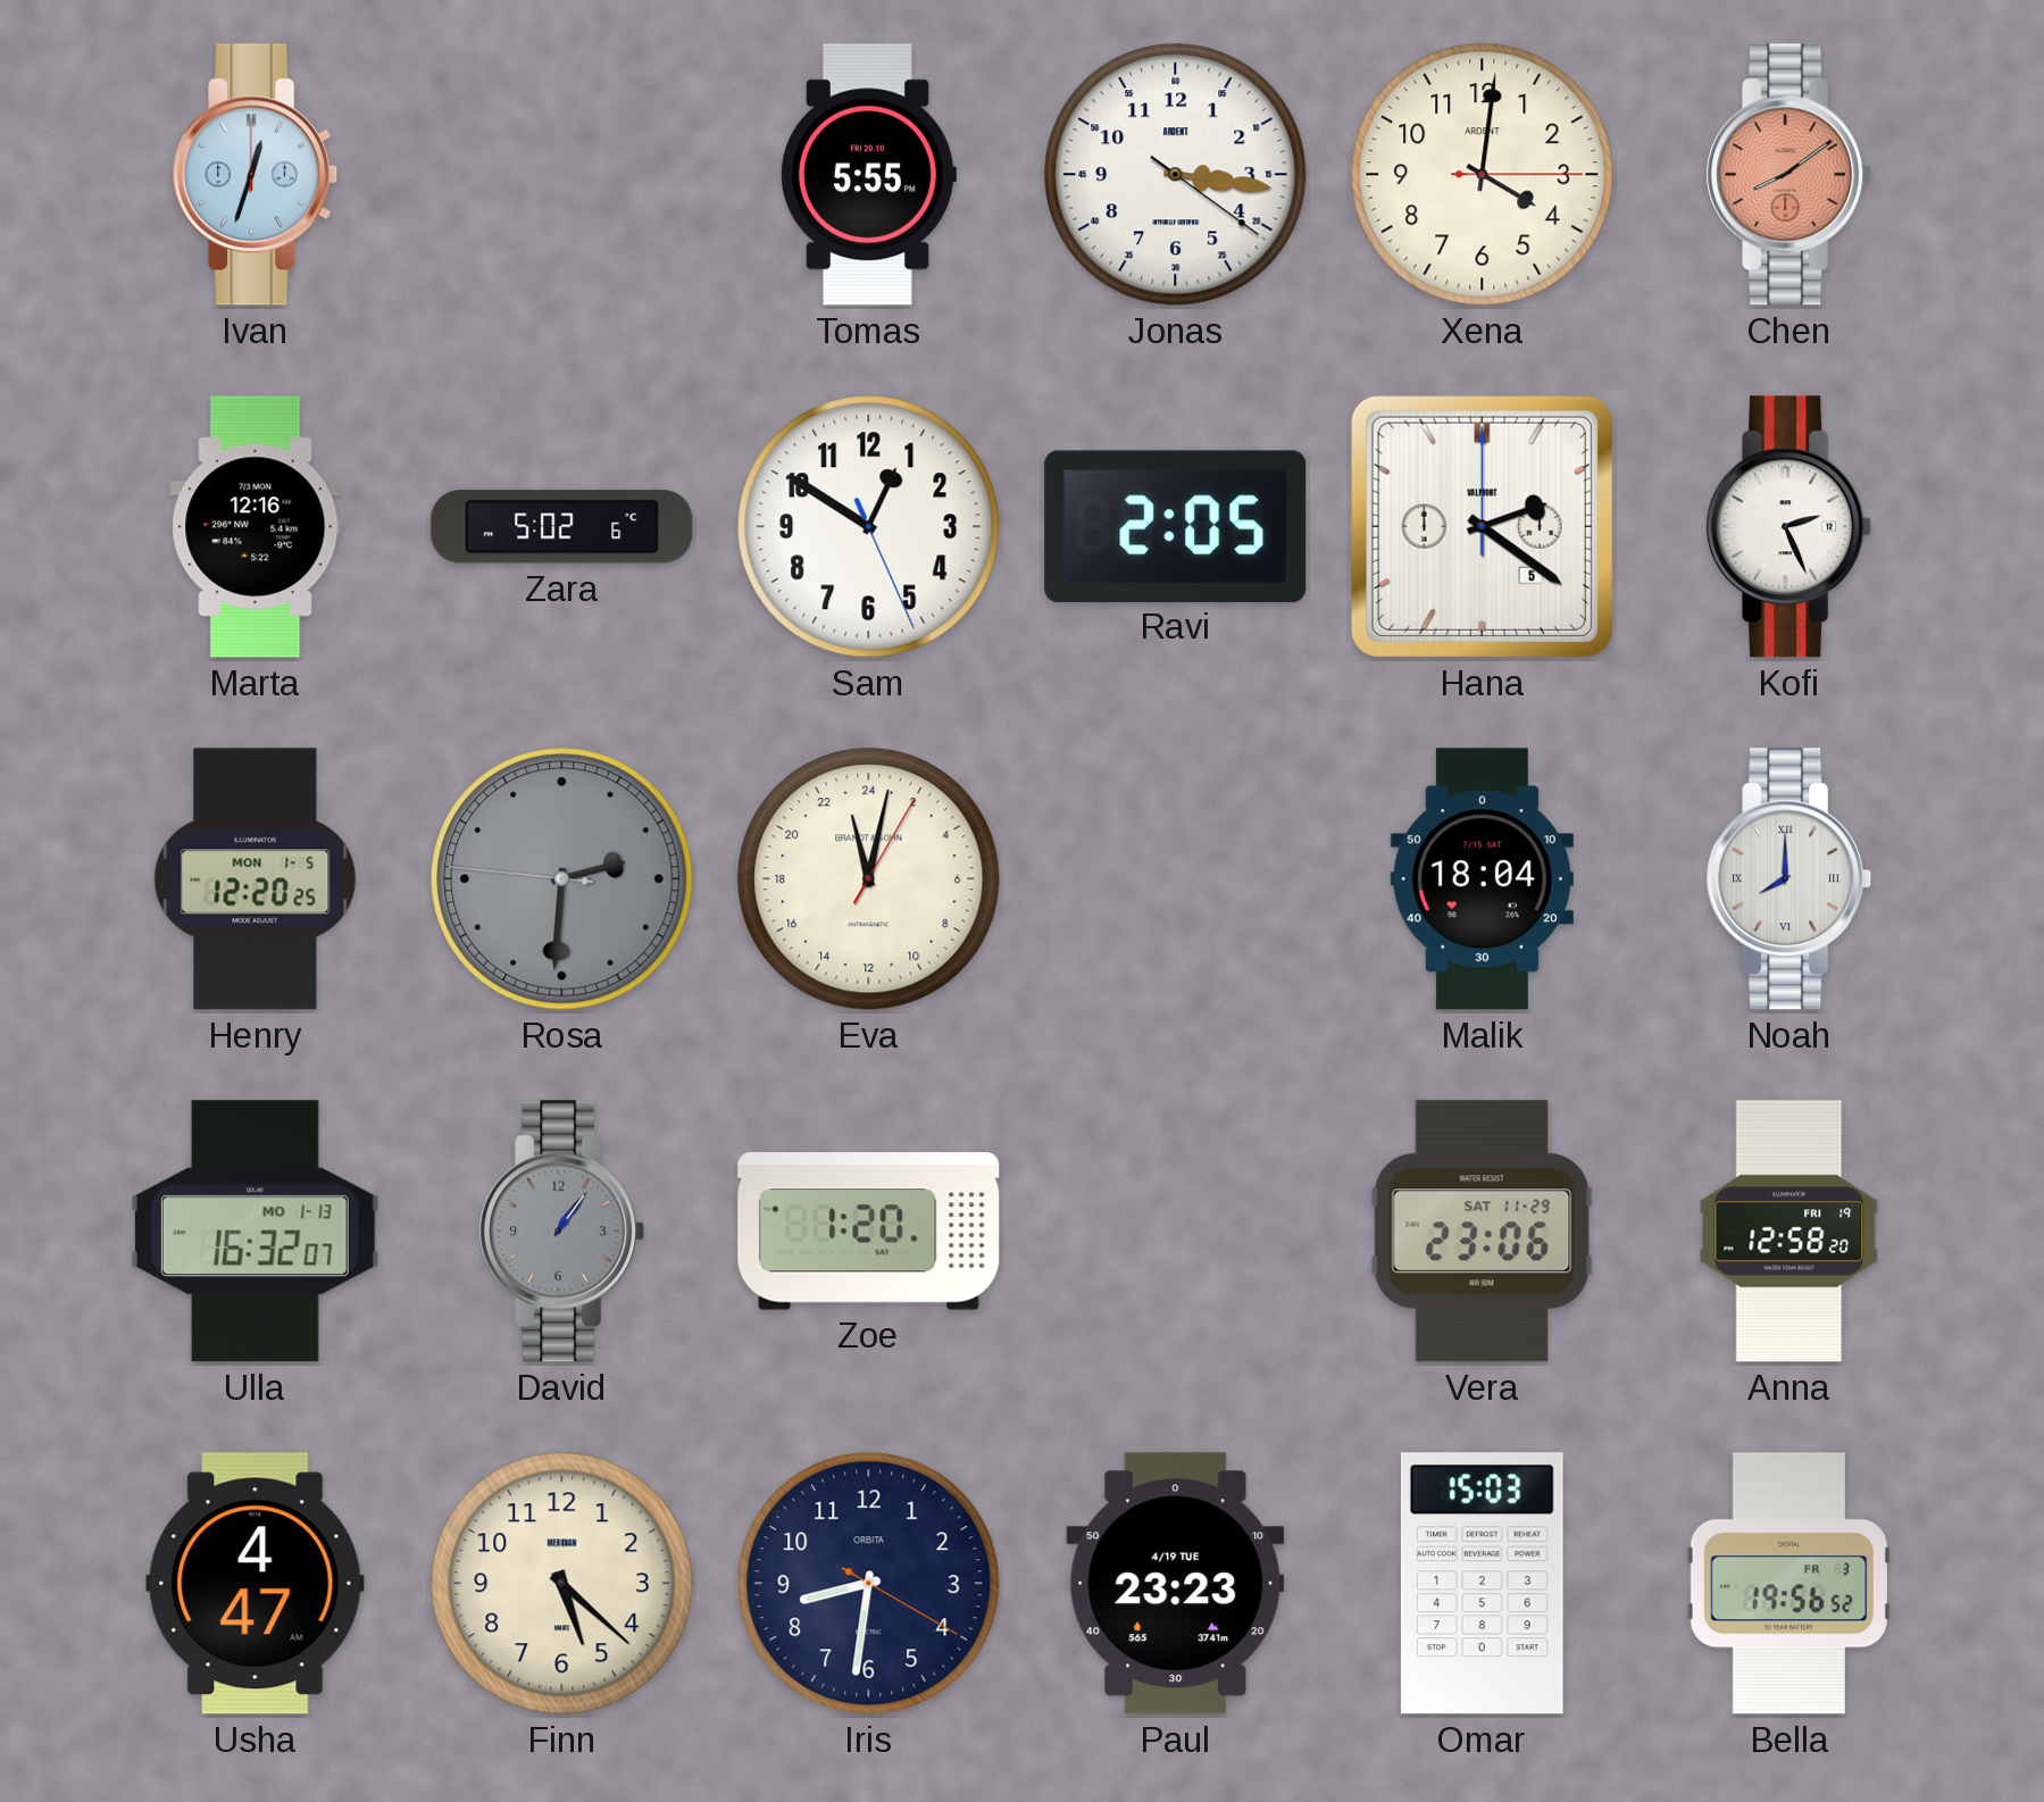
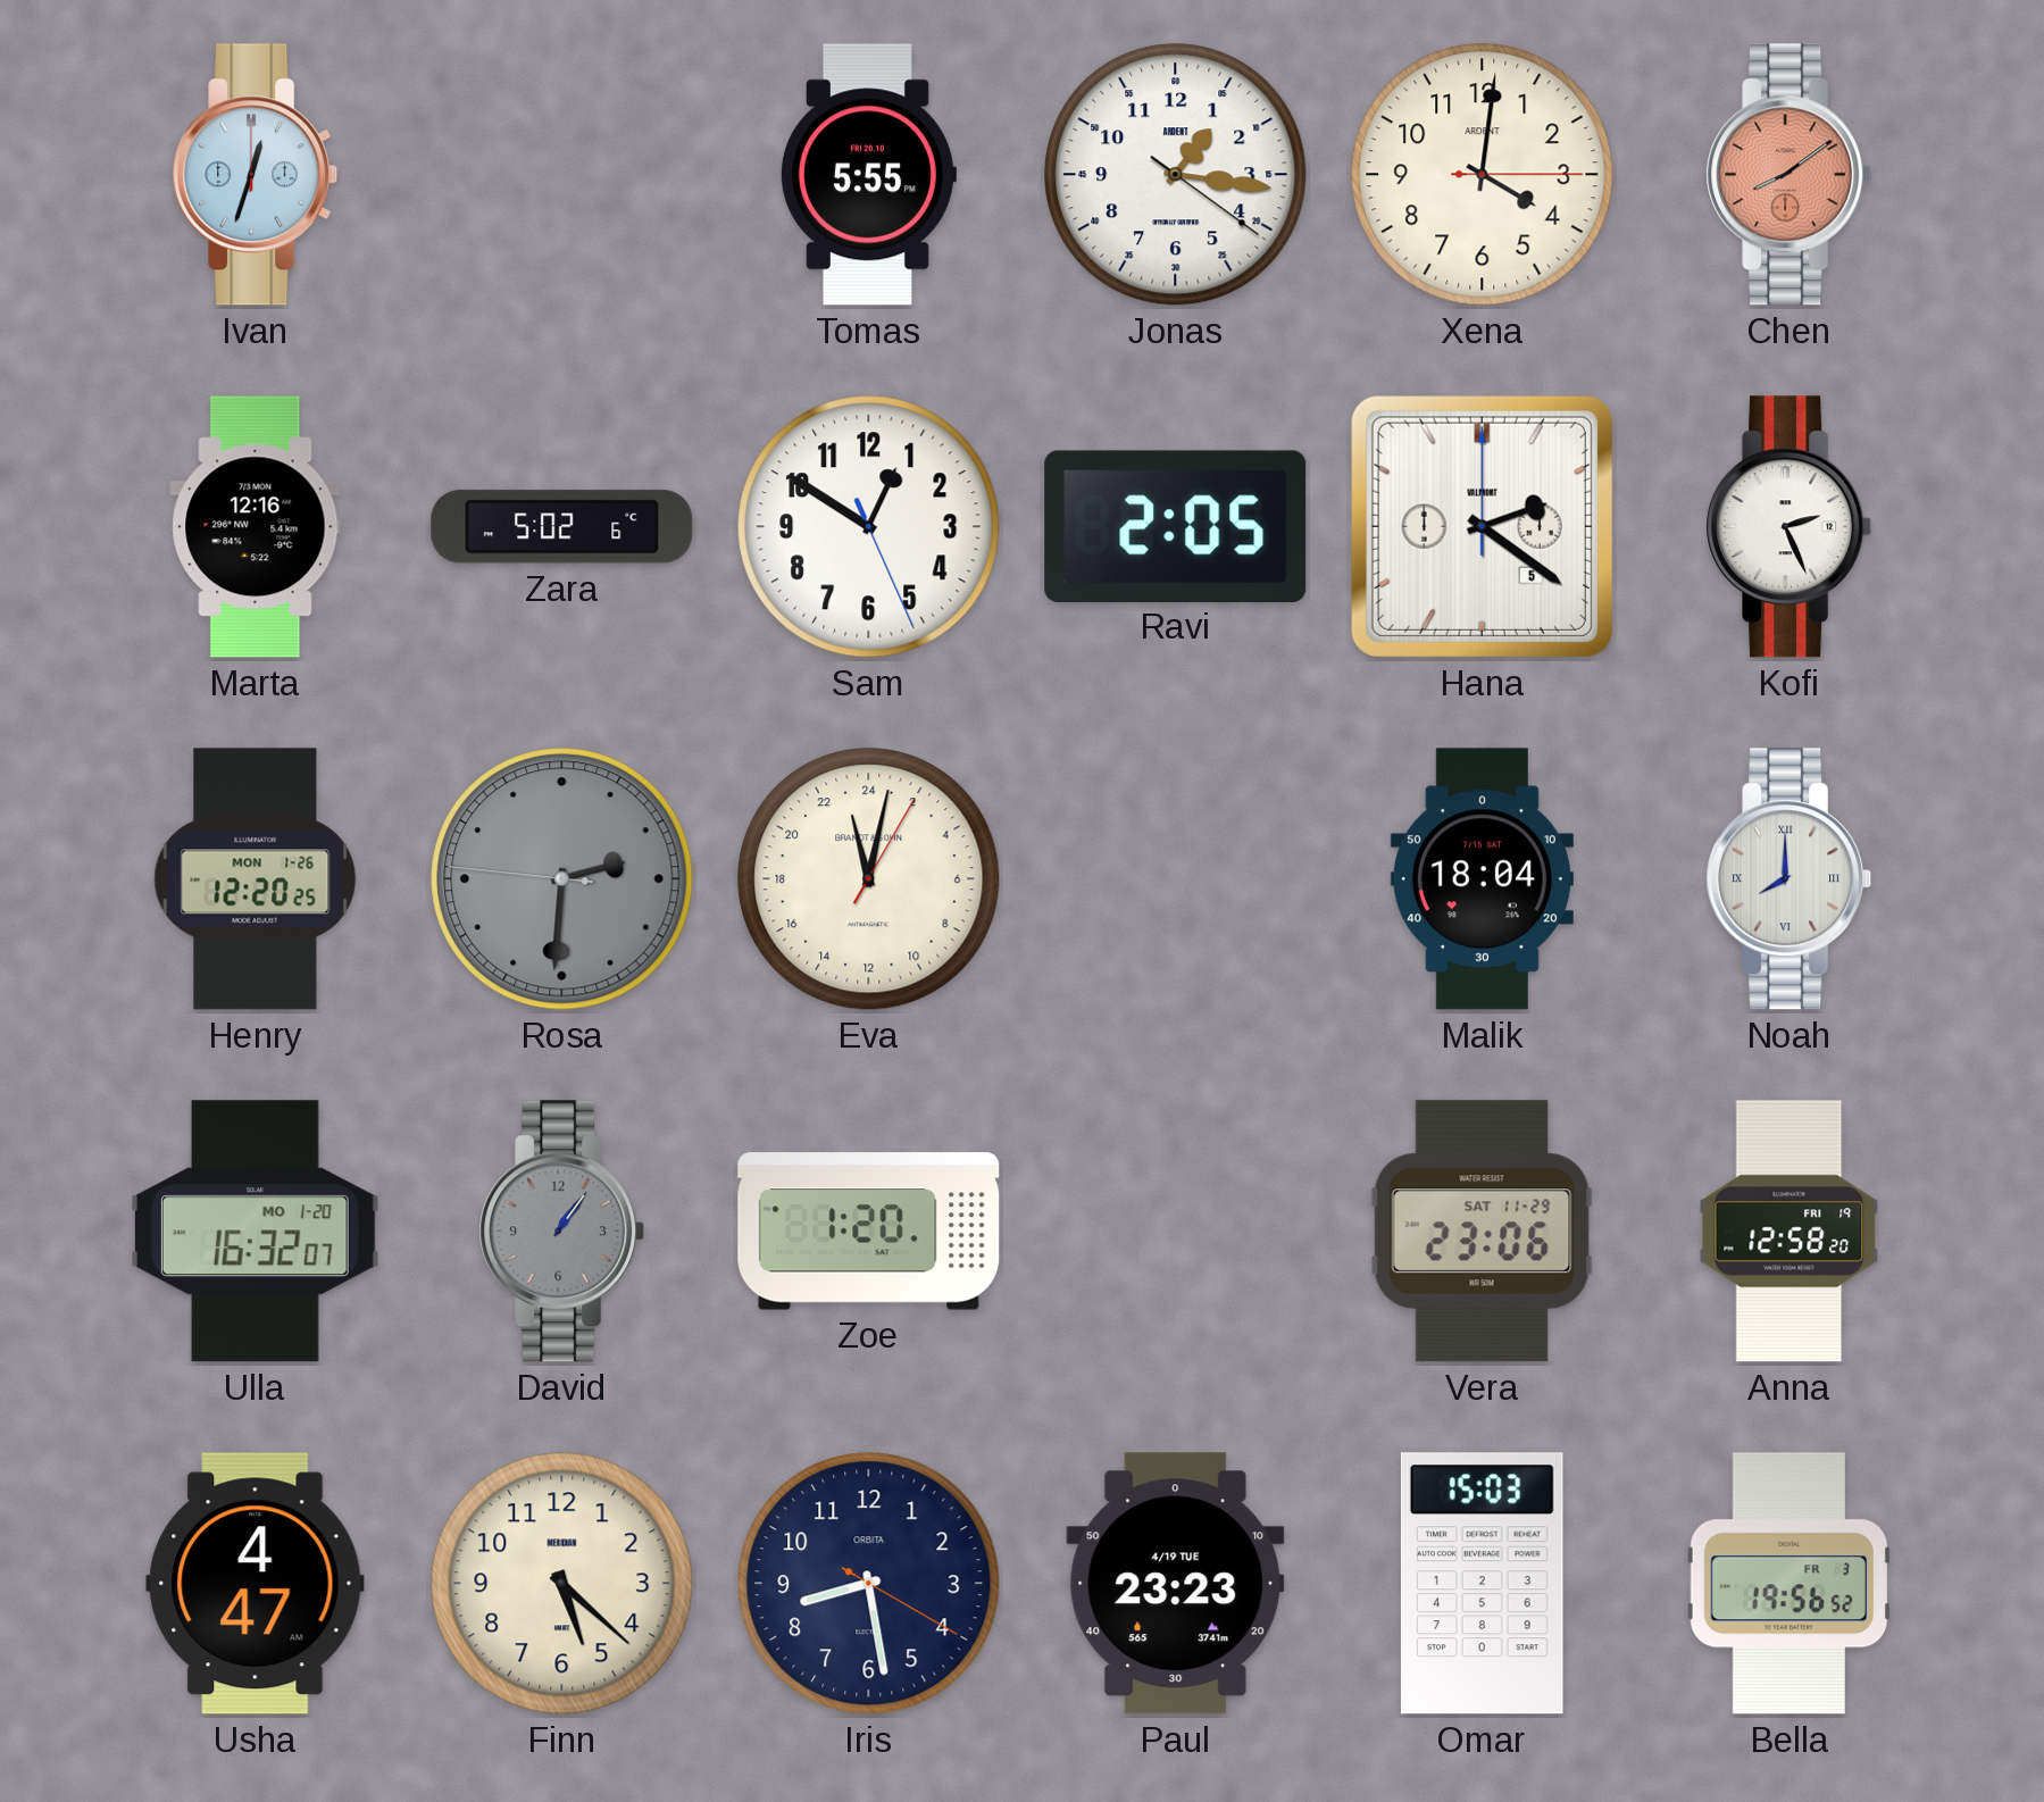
Jonas: 3:16 -> 1:16 (1176, 175)
Henry date: MON 1-5 -> MON 1-26 (256, 879)
Ulla date: MO 1-13 -> MO 1-20 (255, 1232)
Iris: 8:31 -> 8:28 (869, 1584)
